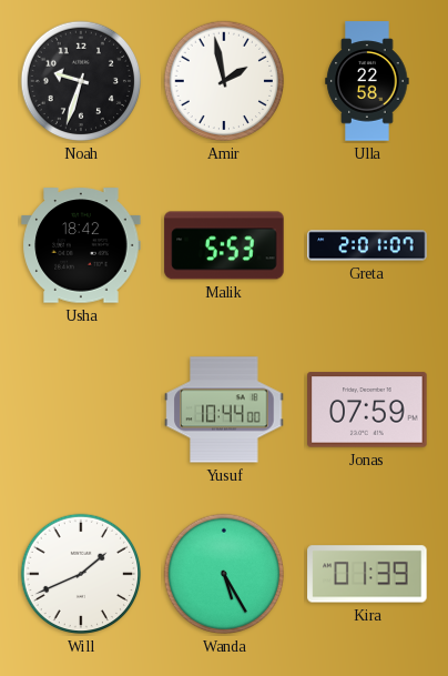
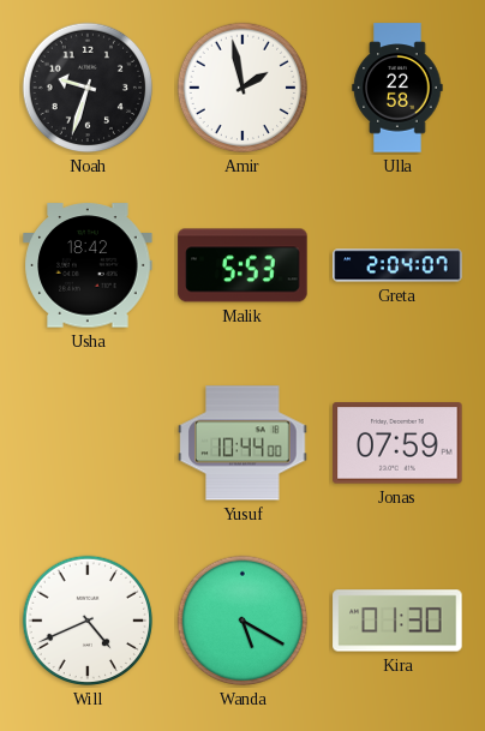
Greta: 2:01 -> 2:04 (397, 265)
Will: 1:41 -> 4:41 (88, 621)
Wanda: 5:25 -> 5:20 (242, 621)
Kira: 01:39 -> 01:30 (397, 621)
